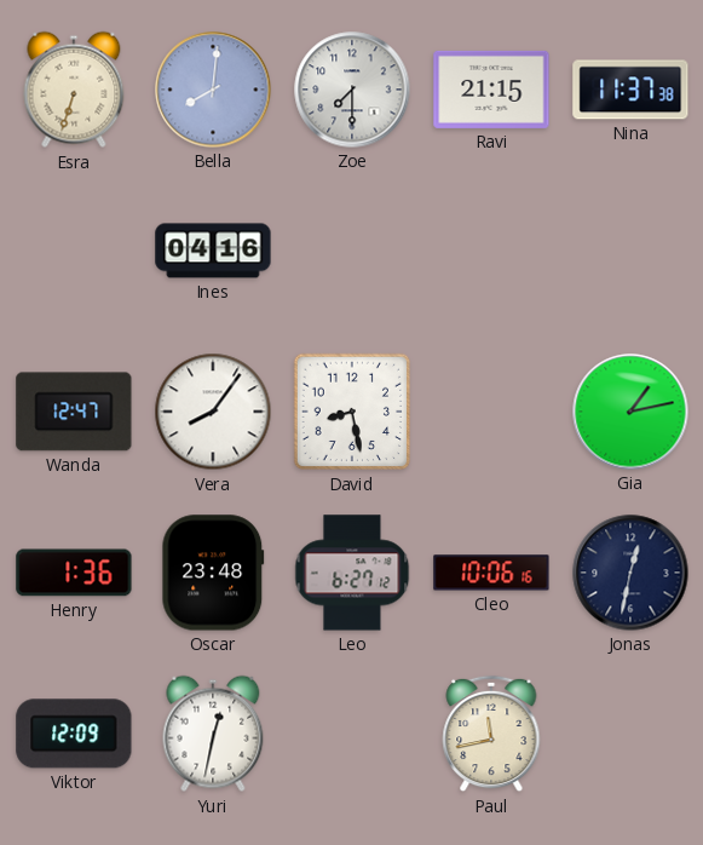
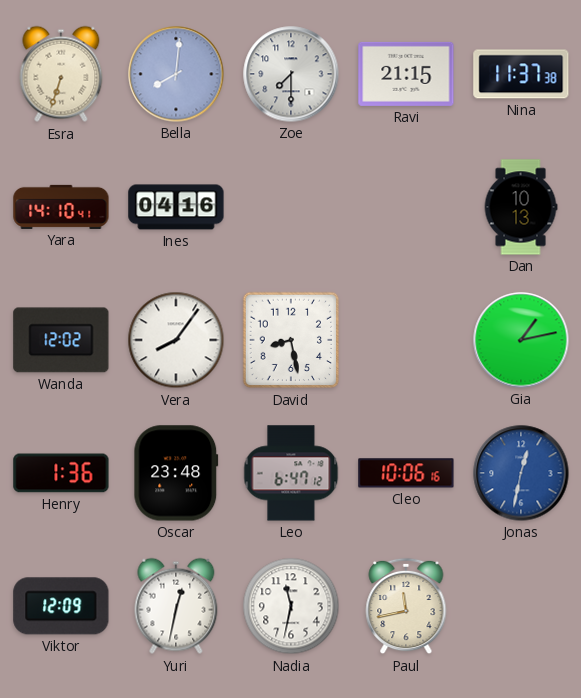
Yara: none -> 14:10 (61, 207)
Dan: none -> 10:13 (521, 207)
Wanda: 12:47 -> 12:02 (61, 340)
Leo: 6:27 -> 6:47 (291, 473)
Jonas dial: navy -> blue (521, 473)
Nadia: none -> 11:32 (291, 606)
